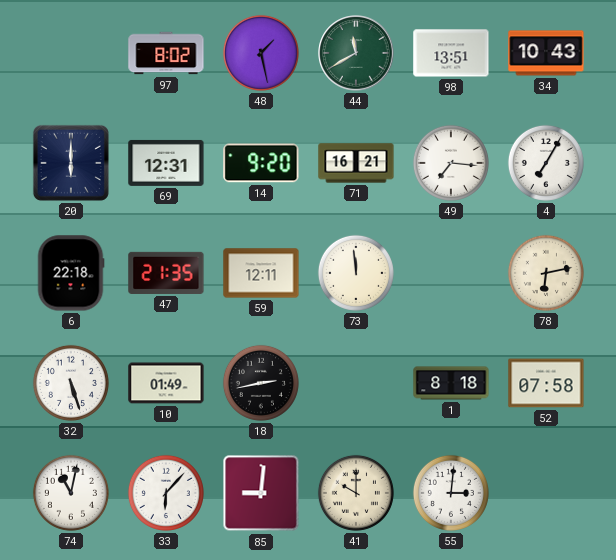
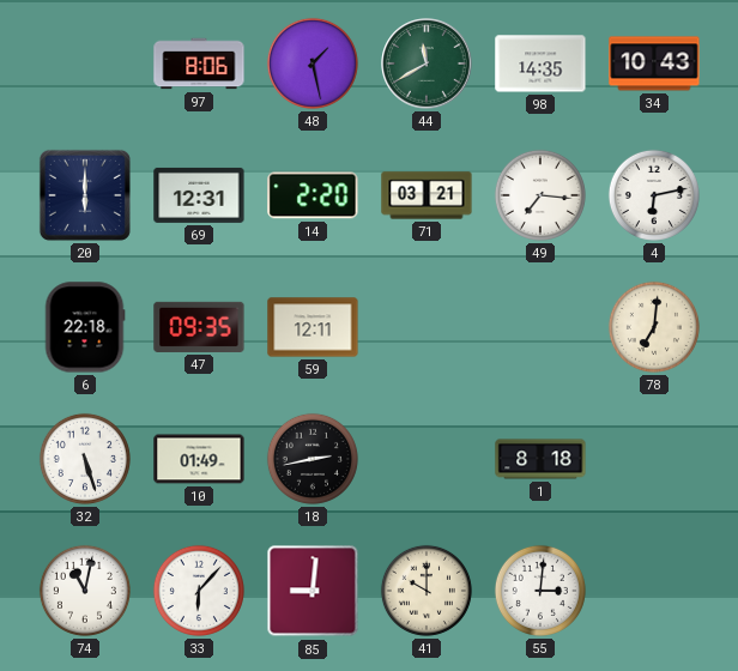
97: 8:02 -> 8:06 (199, 64)
98: 13:51 -> 14:35 (540, 64)
14: 9:20 -> 2:20 (313, 195)
71: 16:21 -> 03:21 (427, 195)
4: 7:05 -> 6:13 (654, 195)
47: 21:35 -> 09:35 (199, 327)
73: 11:59 -> none (356, 273)
78: 6:13 -> 7:01 (654, 327)
52: 07:58 -> none (546, 383)
